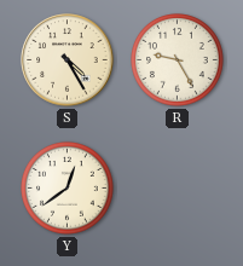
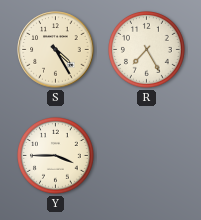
R: 9:25 -> 7:25 (147, 50)
Y: 12:39 -> 3:45 (56, 156)
